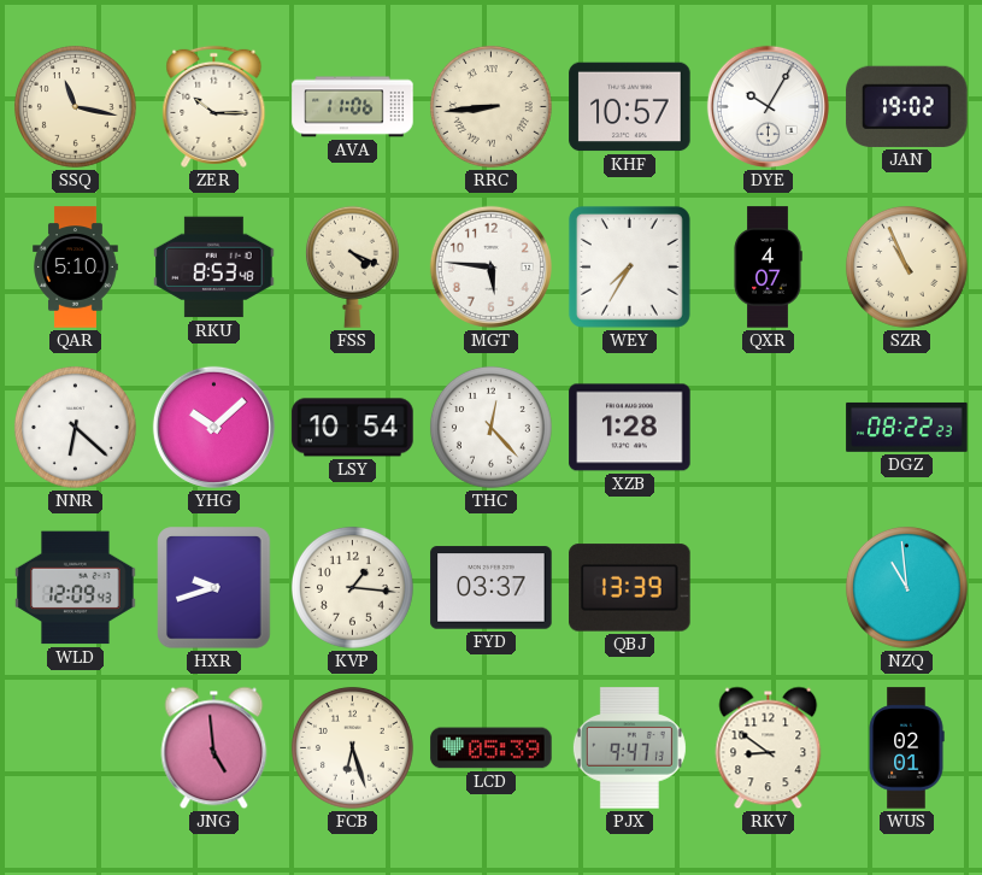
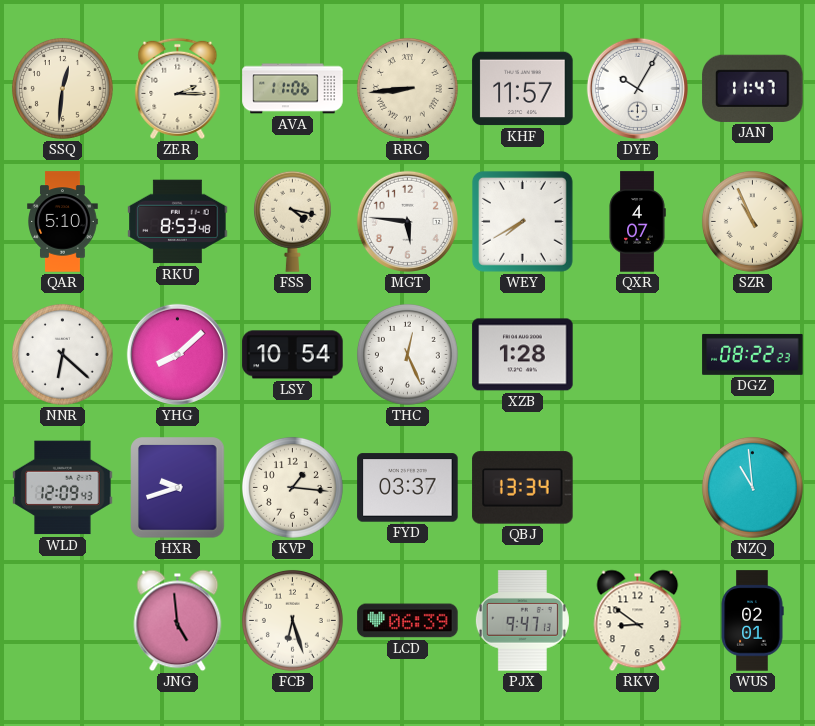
SSQ: 11:17 -> 12:31 (62, 88)
ZER: 10:15 -> 2:15 (178, 88)
KHF: 10:57 -> 11:57 (523, 89)
JAN: 19:02 -> 11:47 (753, 88)
FSS: 4:19 -> 4:17 (292, 221)
WEY: 7:35 -> 7:40 (522, 221)
YHG: 10:08 -> 8:08 (177, 354)
THC: 12:23 -> 12:26 (407, 354)
QBJ: 13:39 -> 13:34 (523, 488)
LCD: 05:39 -> 06:39 (408, 621)
